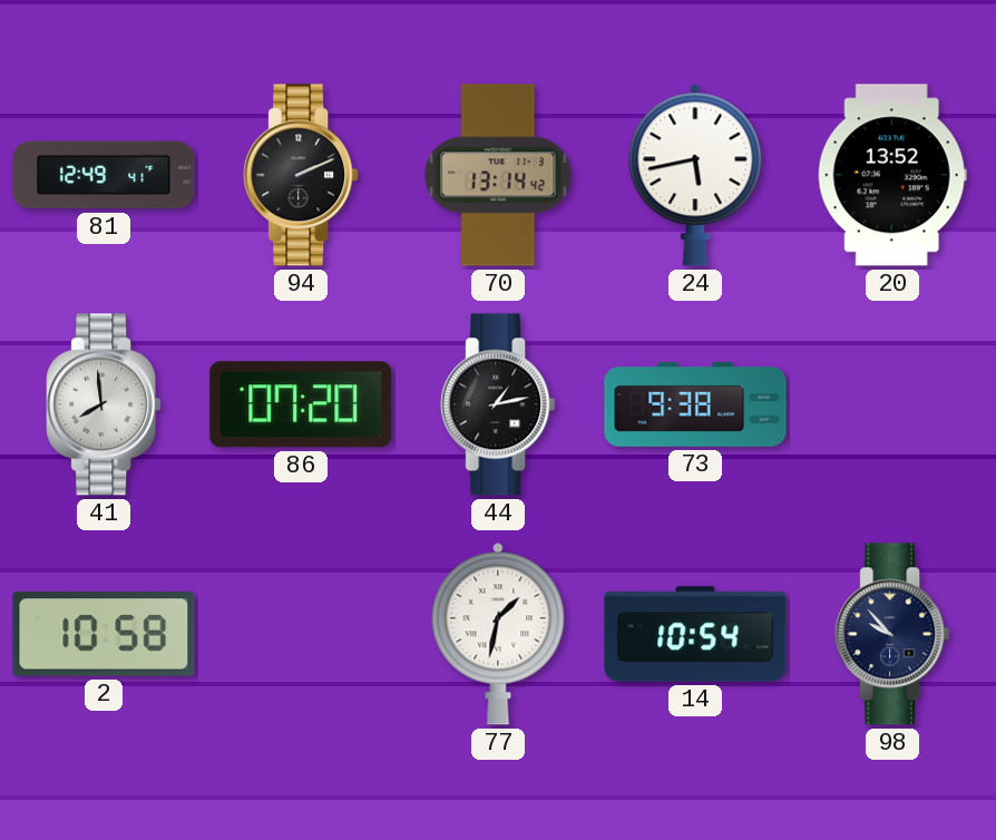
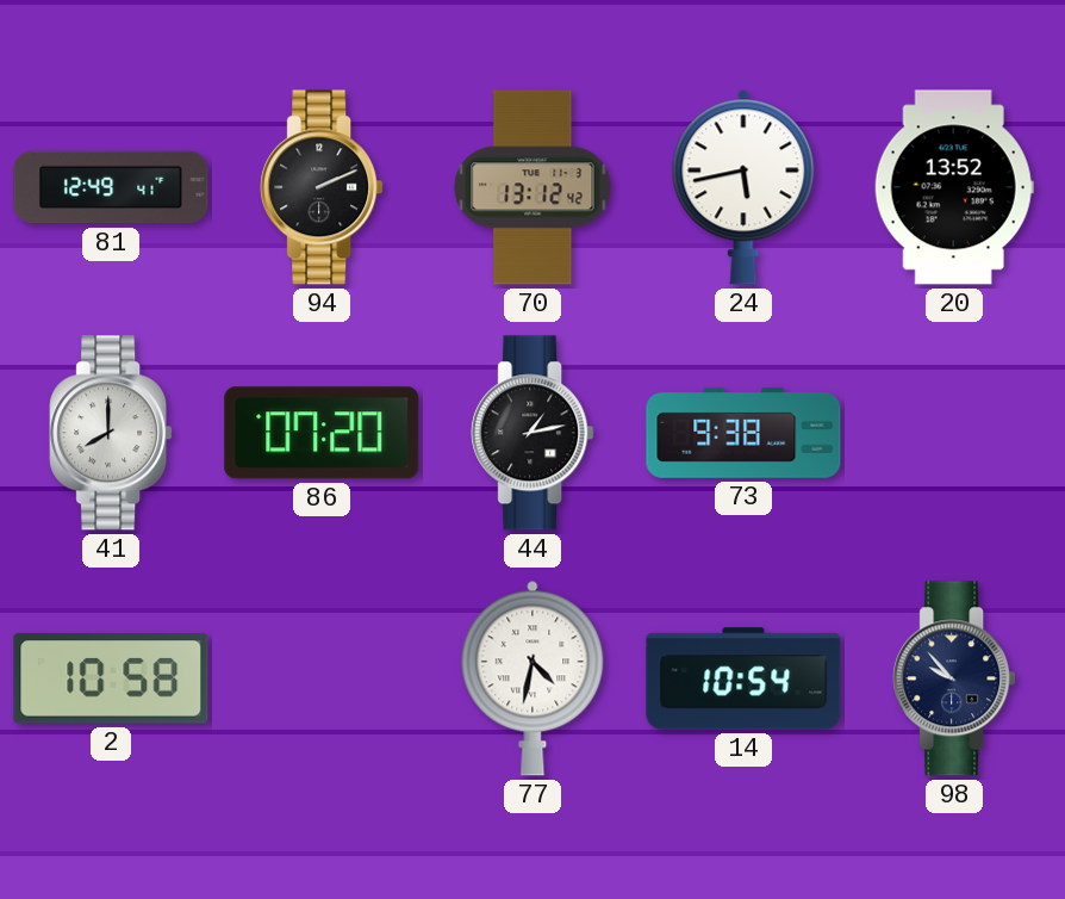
70: 13:14 -> 13:12 (532, 187)
41: 7:59 -> 8:00 (111, 433)
77: 1:32 -> 4:32 (532, 678)
